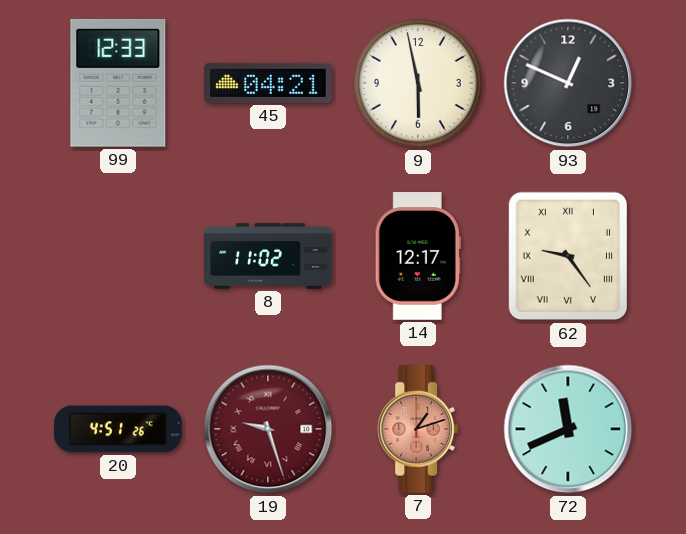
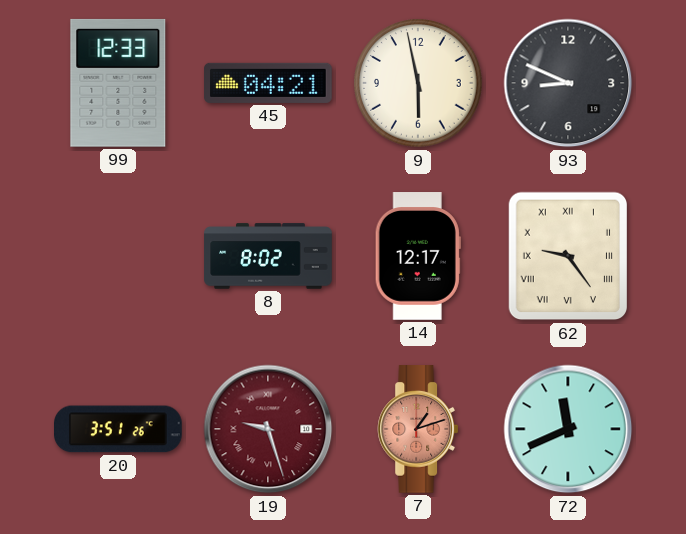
93: 12:49 -> 8:49 (568, 83)
8: 11:02 -> 8:02 (268, 256)
20: 4:51 -> 3:51 (119, 429)
